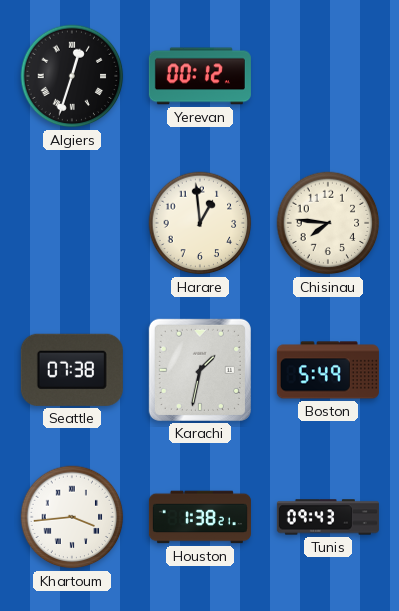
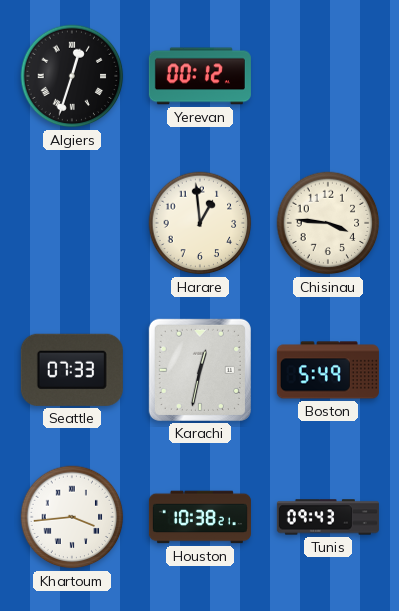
Chisinau: 7:46 -> 3:46 (328, 223)
Seattle: 07:38 -> 07:33 (72, 370)
Karachi: 1:32 -> 12:32 (200, 370)
Houston: 1:38 -> 10:38 (200, 517)
